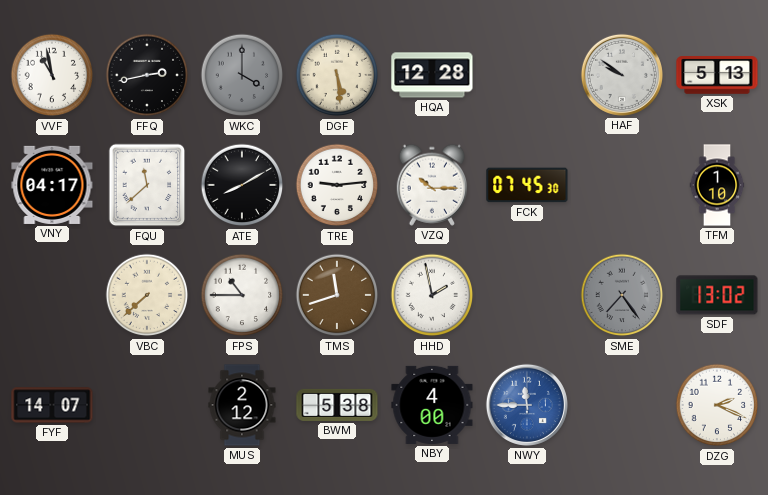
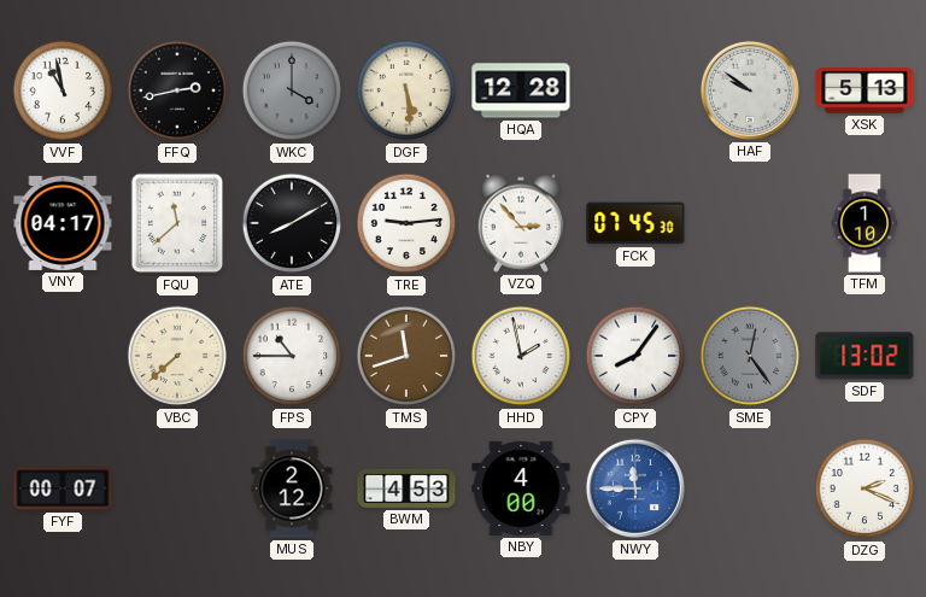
VZQ: 10:15 -> 2:53 (521, 223)
CPY: none -> 8:06 (635, 356)
SME: 7:24 -> 12:24 (750, 356)
FYF: 14:07 -> 00:07 (63, 488)
BWM: 5:38 -> 4:53 (406, 488)
